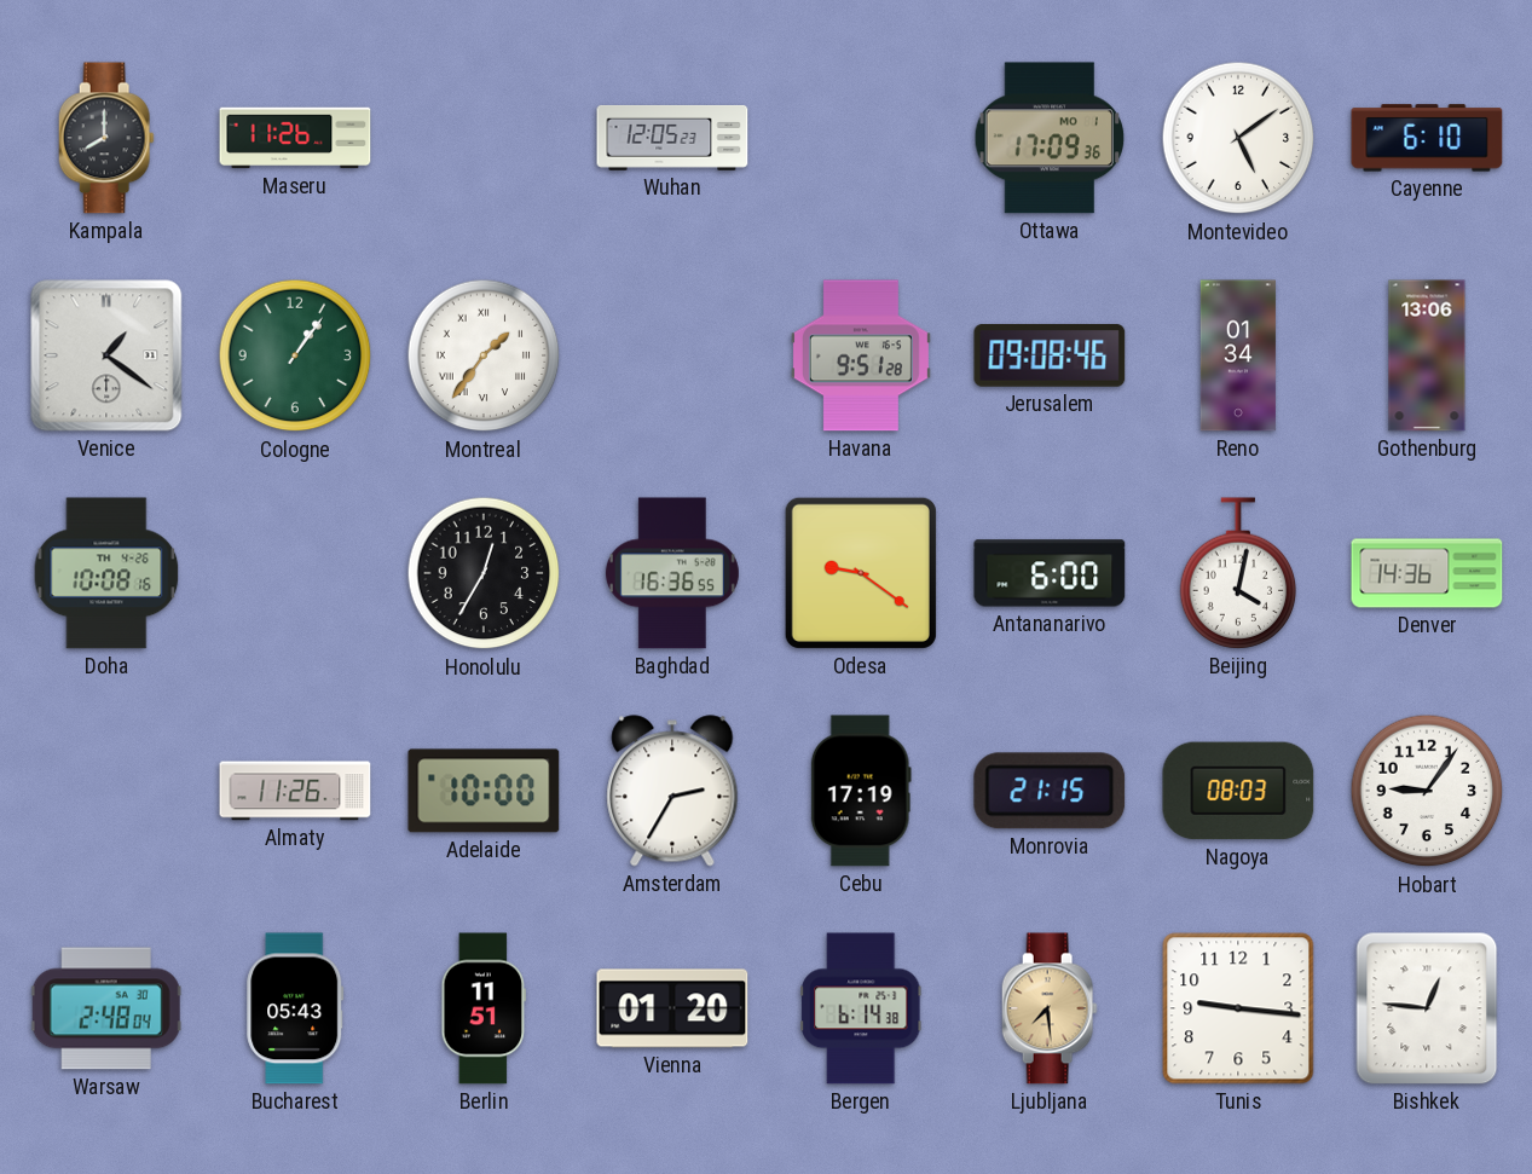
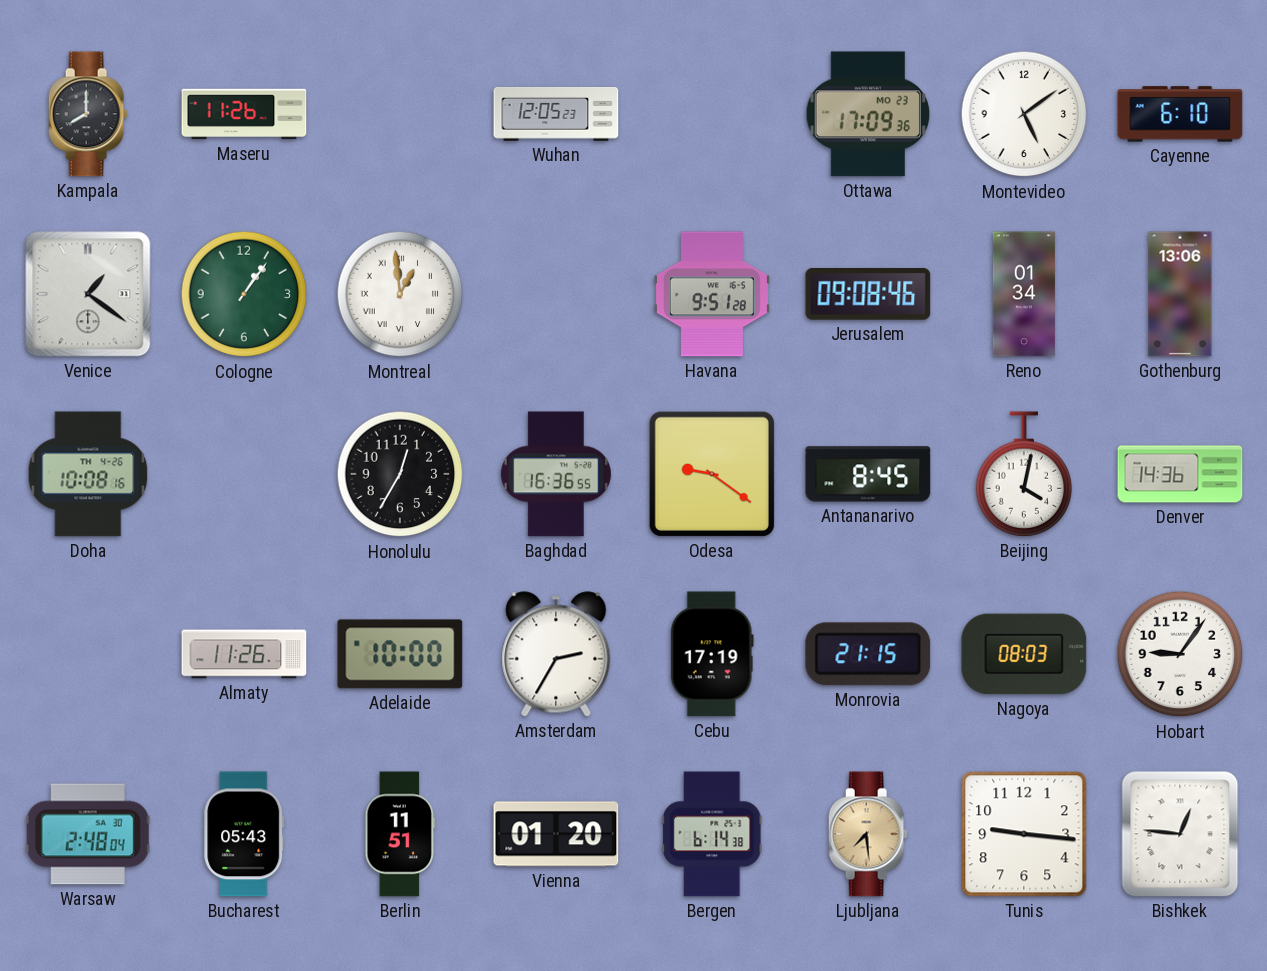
Ottawa date: MO 1 -> MO 23 (867, 114)
Montreal: 1:36 -> 12:59 (400, 294)
Antananarivo: 6:00 -> 8:45 (868, 474)
